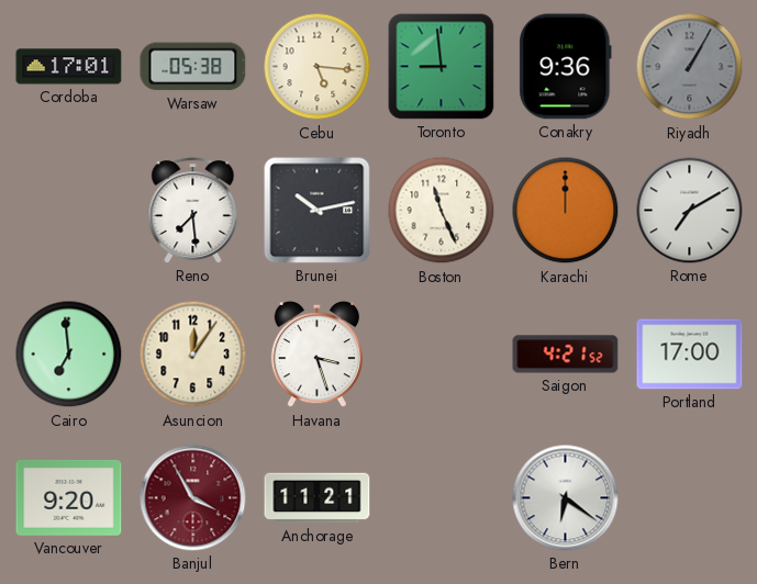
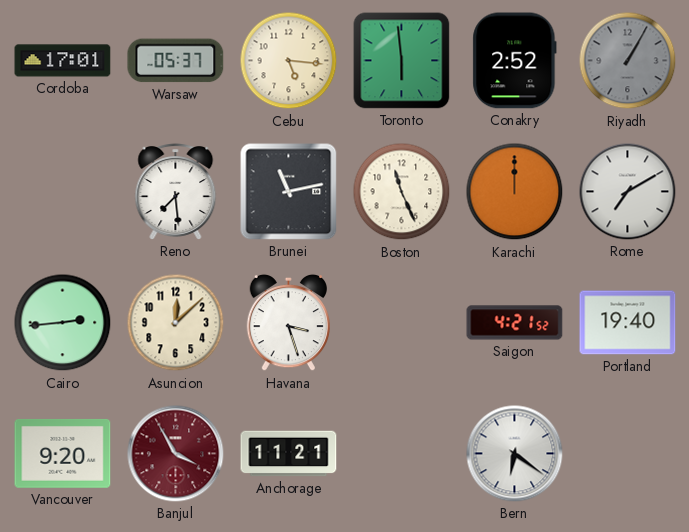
Warsaw: 05:38 -> 05:37 (176, 61)
Toronto: 8:59 -> 5:59 (402, 61)
Conakry: 9:36 -> 2:52 (515, 61)
Brunei: 10:13 -> 11:13 (289, 192)
Cairo: 6:59 -> 2:44 (63, 323)
Asuncion: 12:06 -> 12:08 (176, 323)
Portland: 17:00 -> 19:40 (628, 323)
